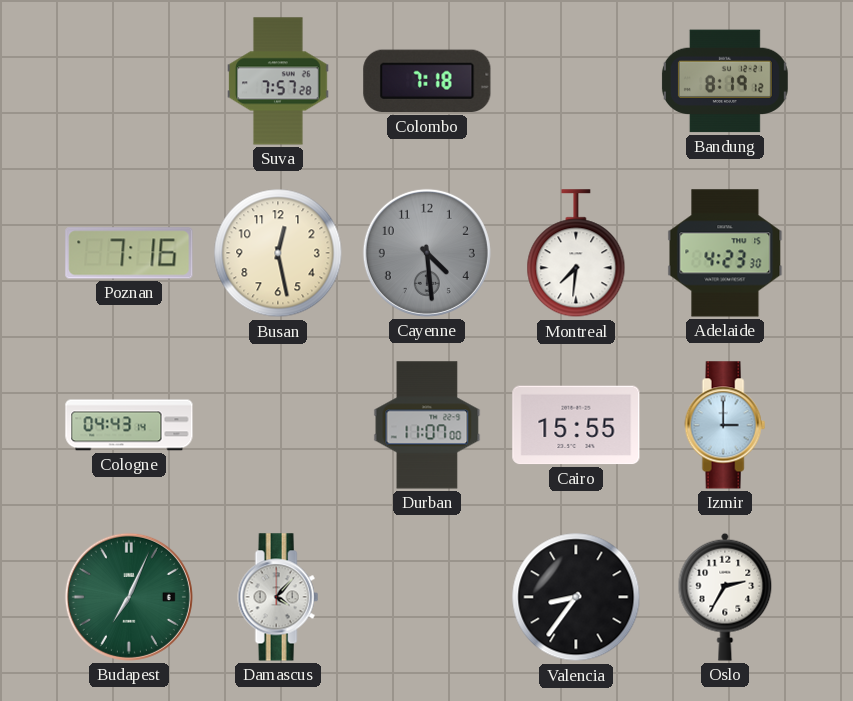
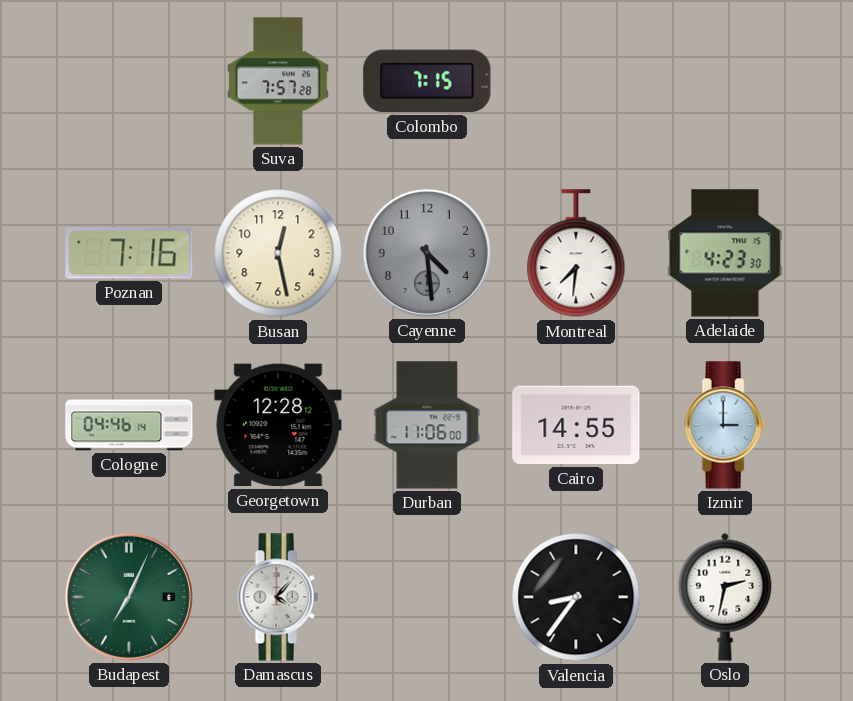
Colombo: 7:18 -> 7:15 (427, 81)
Bandung: 8:19 -> none (725, 81)
Cologne: 04:43 -> 04:46 (129, 425)
Georgetown: none -> 12:28 (278, 425)
Durban: 11:07 -> 11:06 (427, 425)
Cairo: 15:55 -> 14:55 (576, 425)
Oslo: 2:35 -> 2:32 (725, 597)
